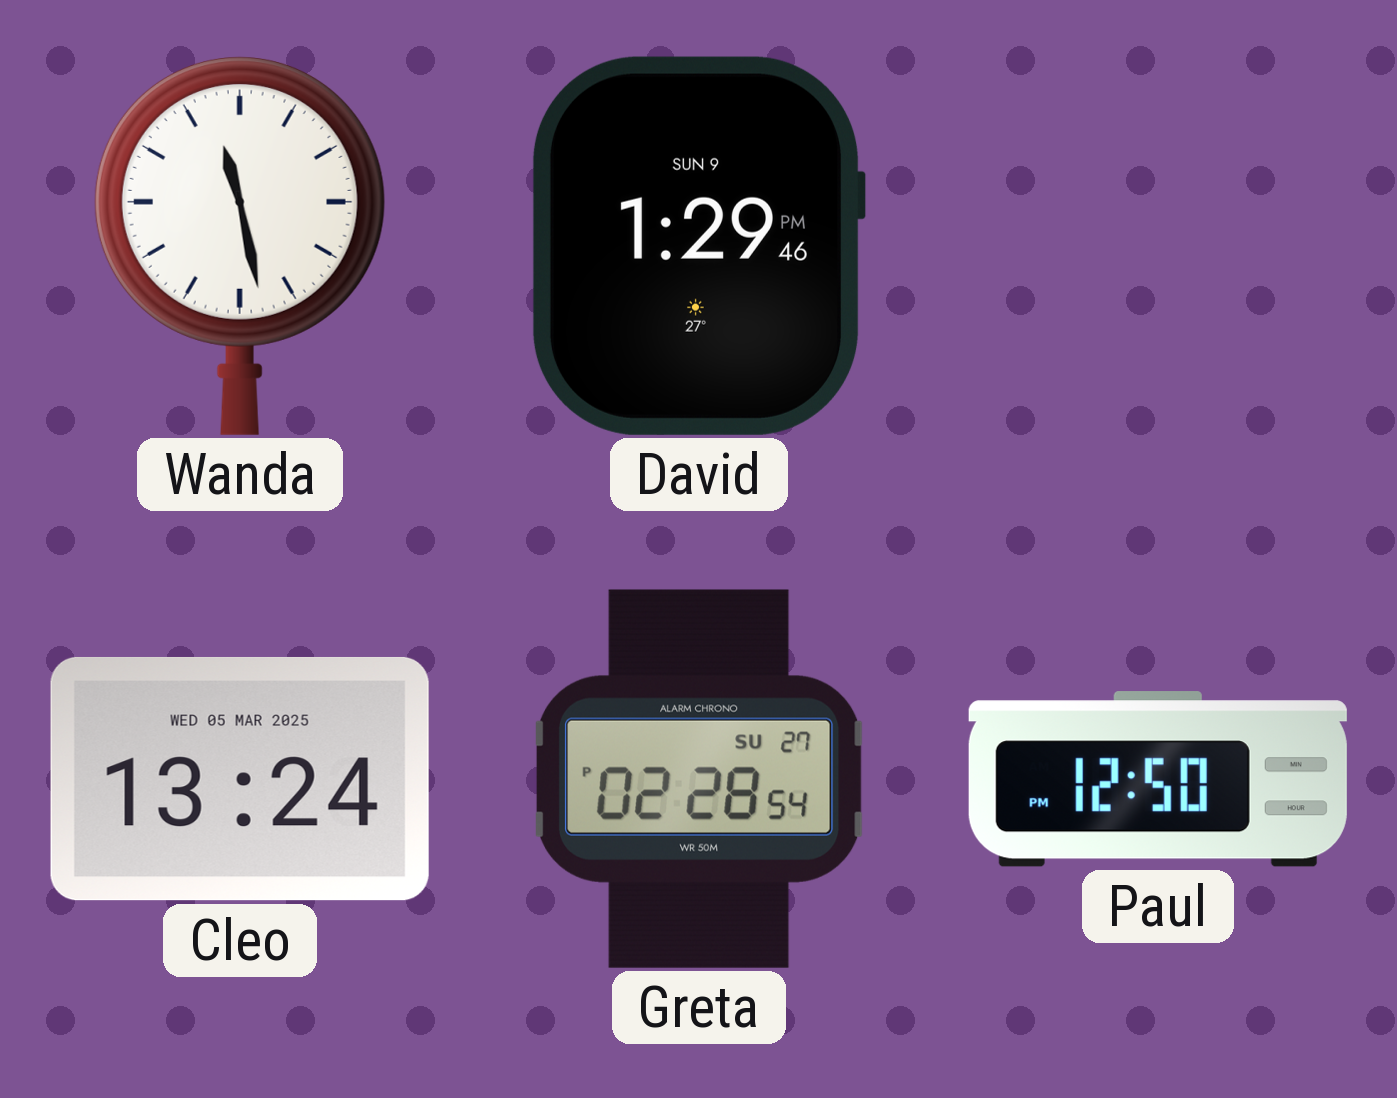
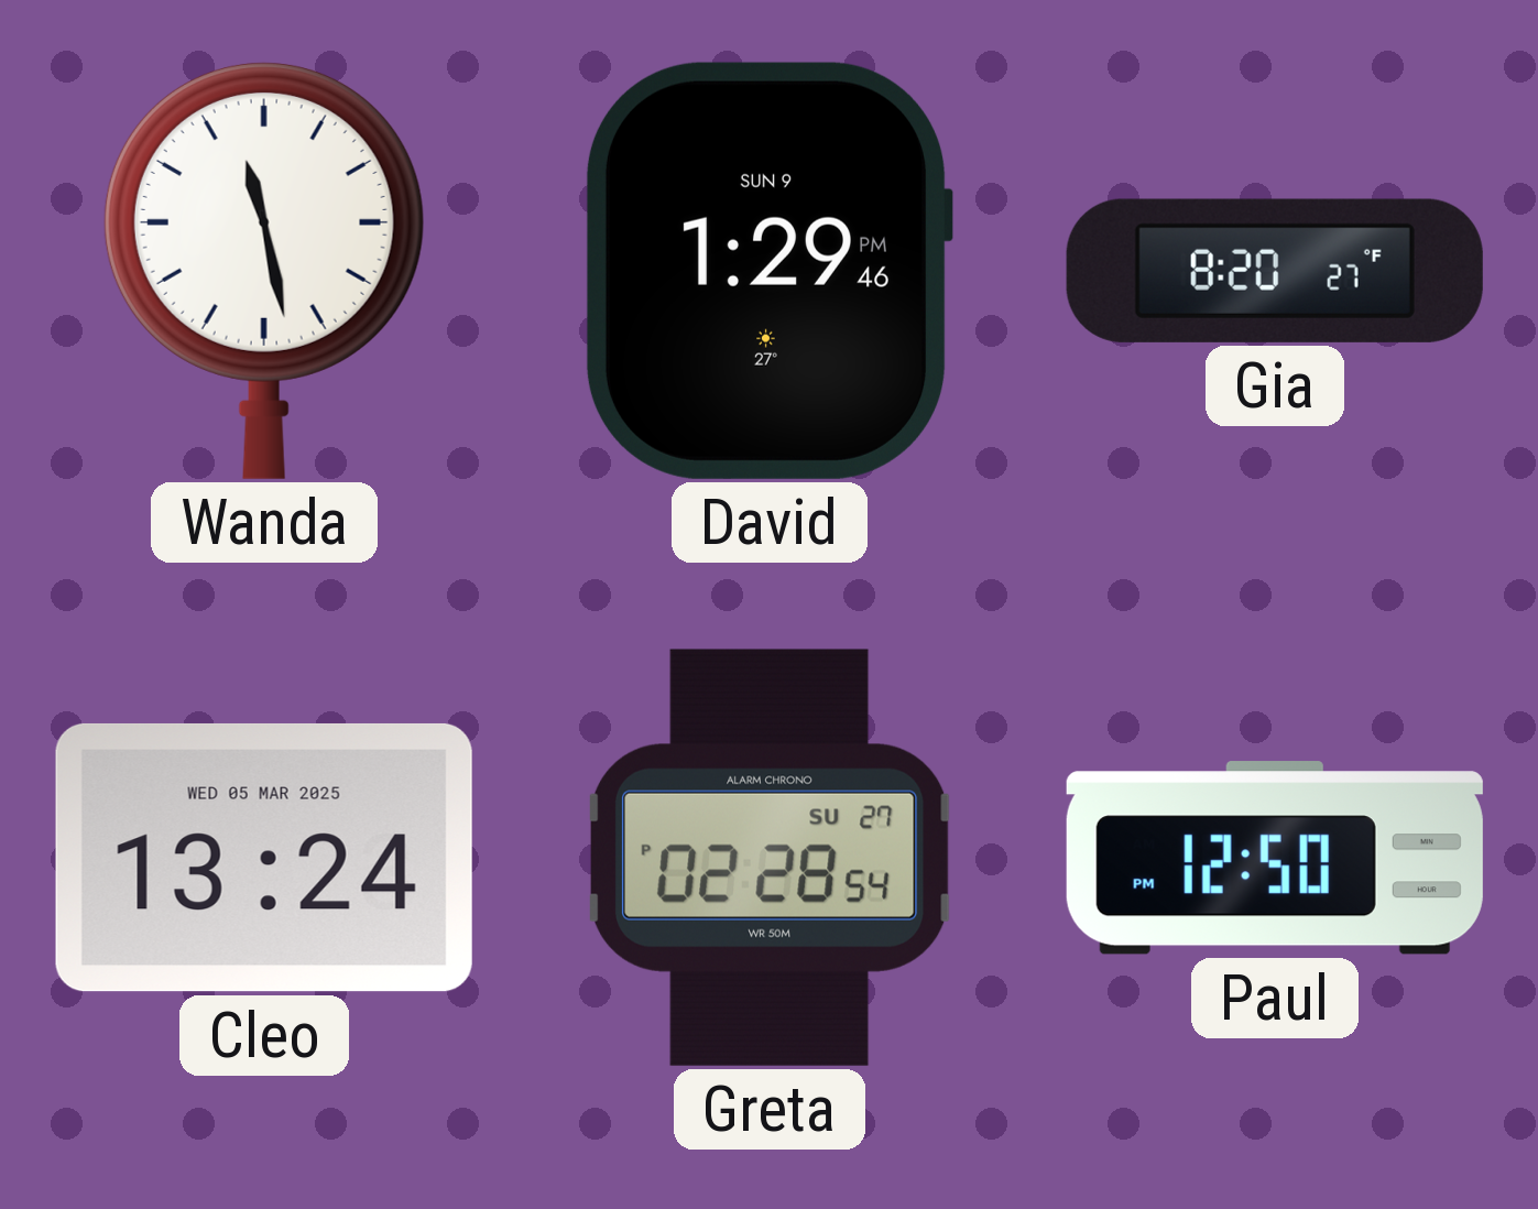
Gia: none -> 8:20 (1275, 271)
